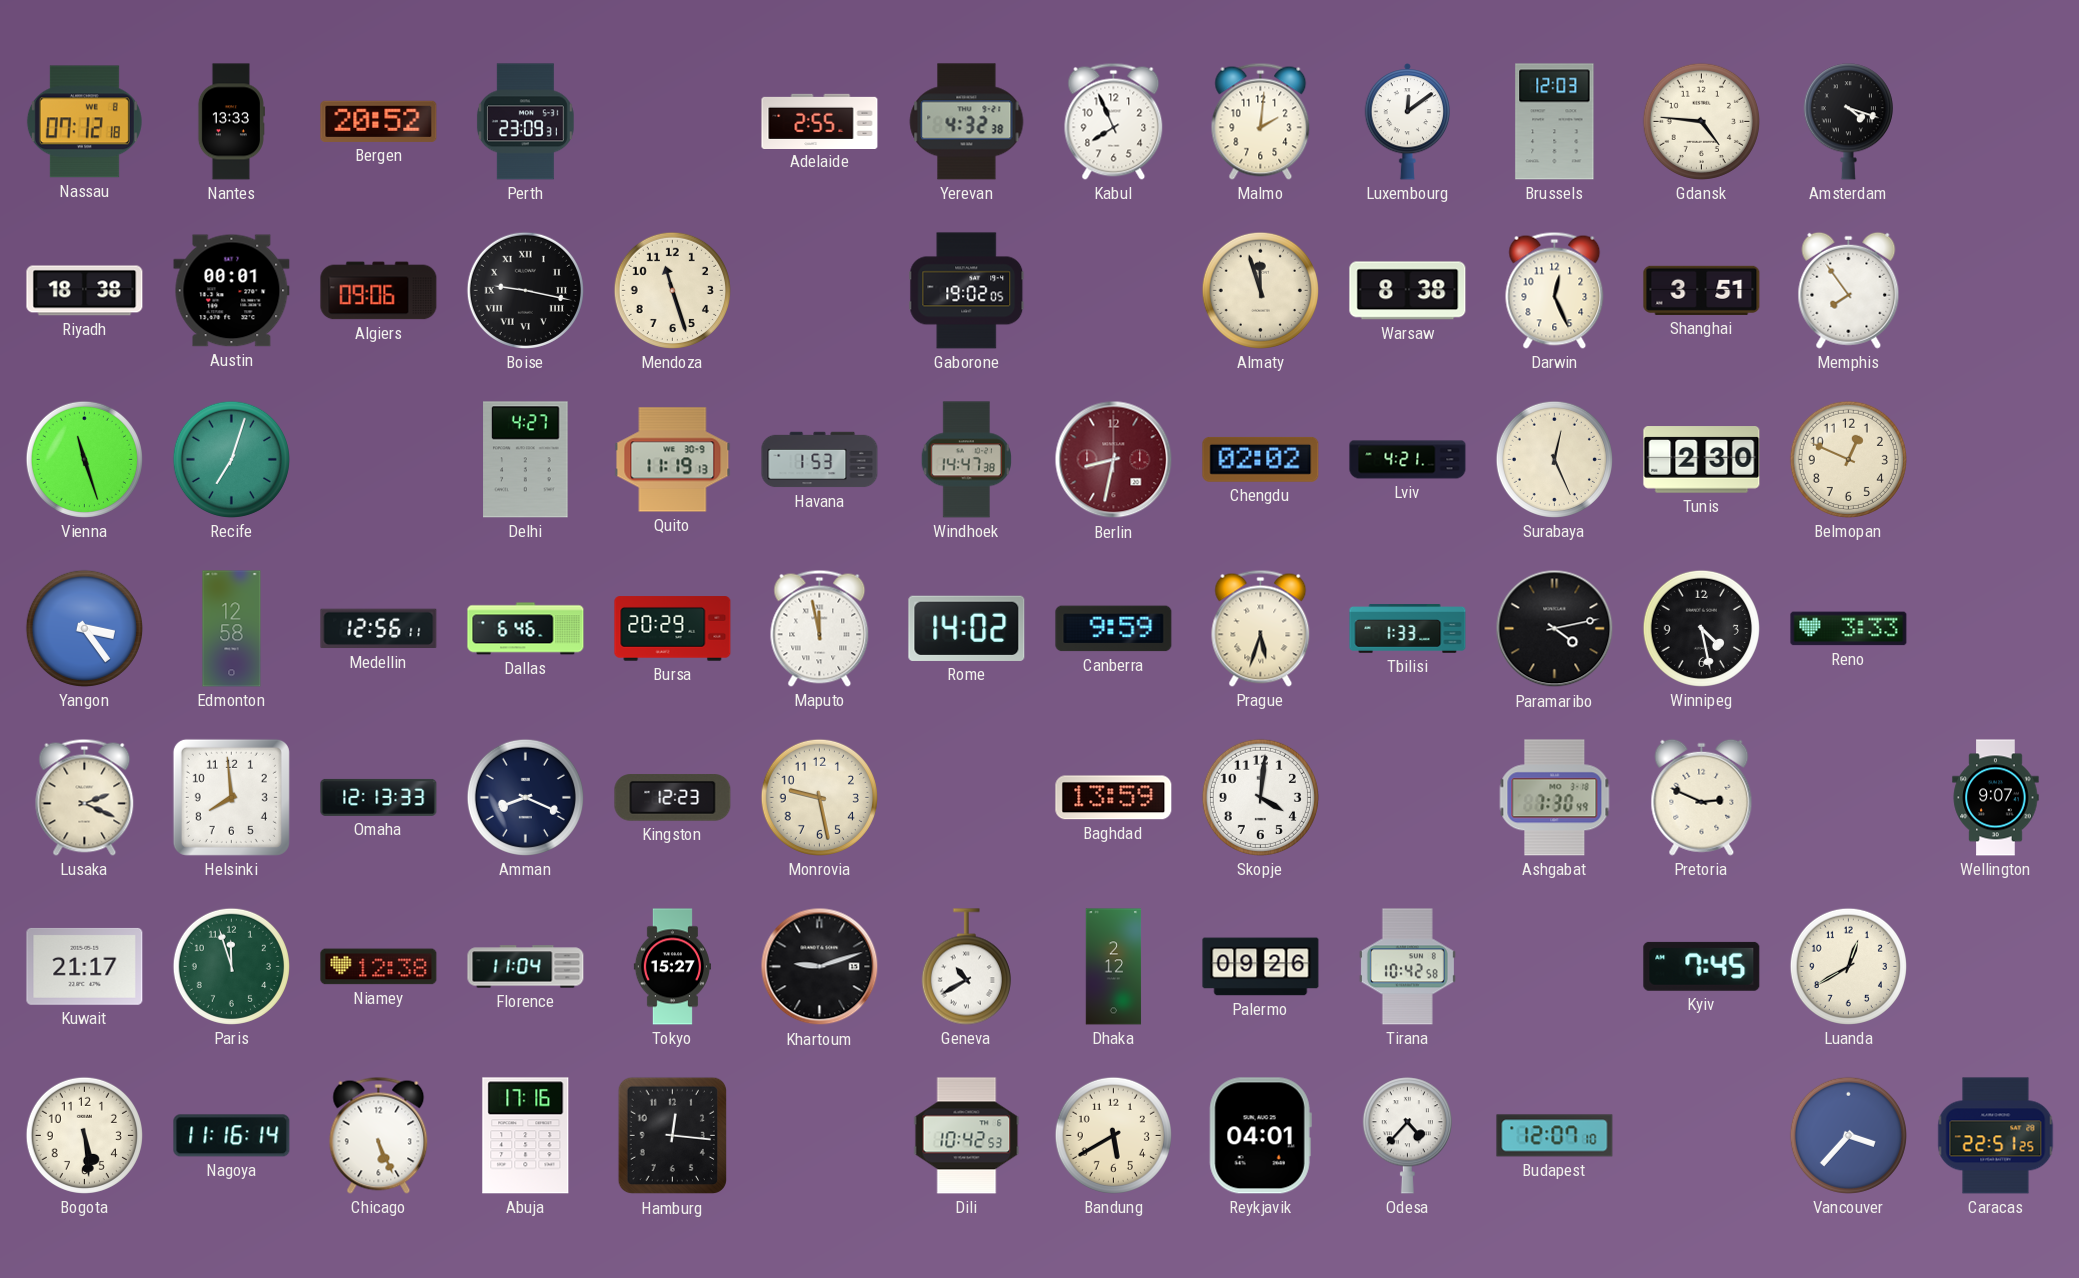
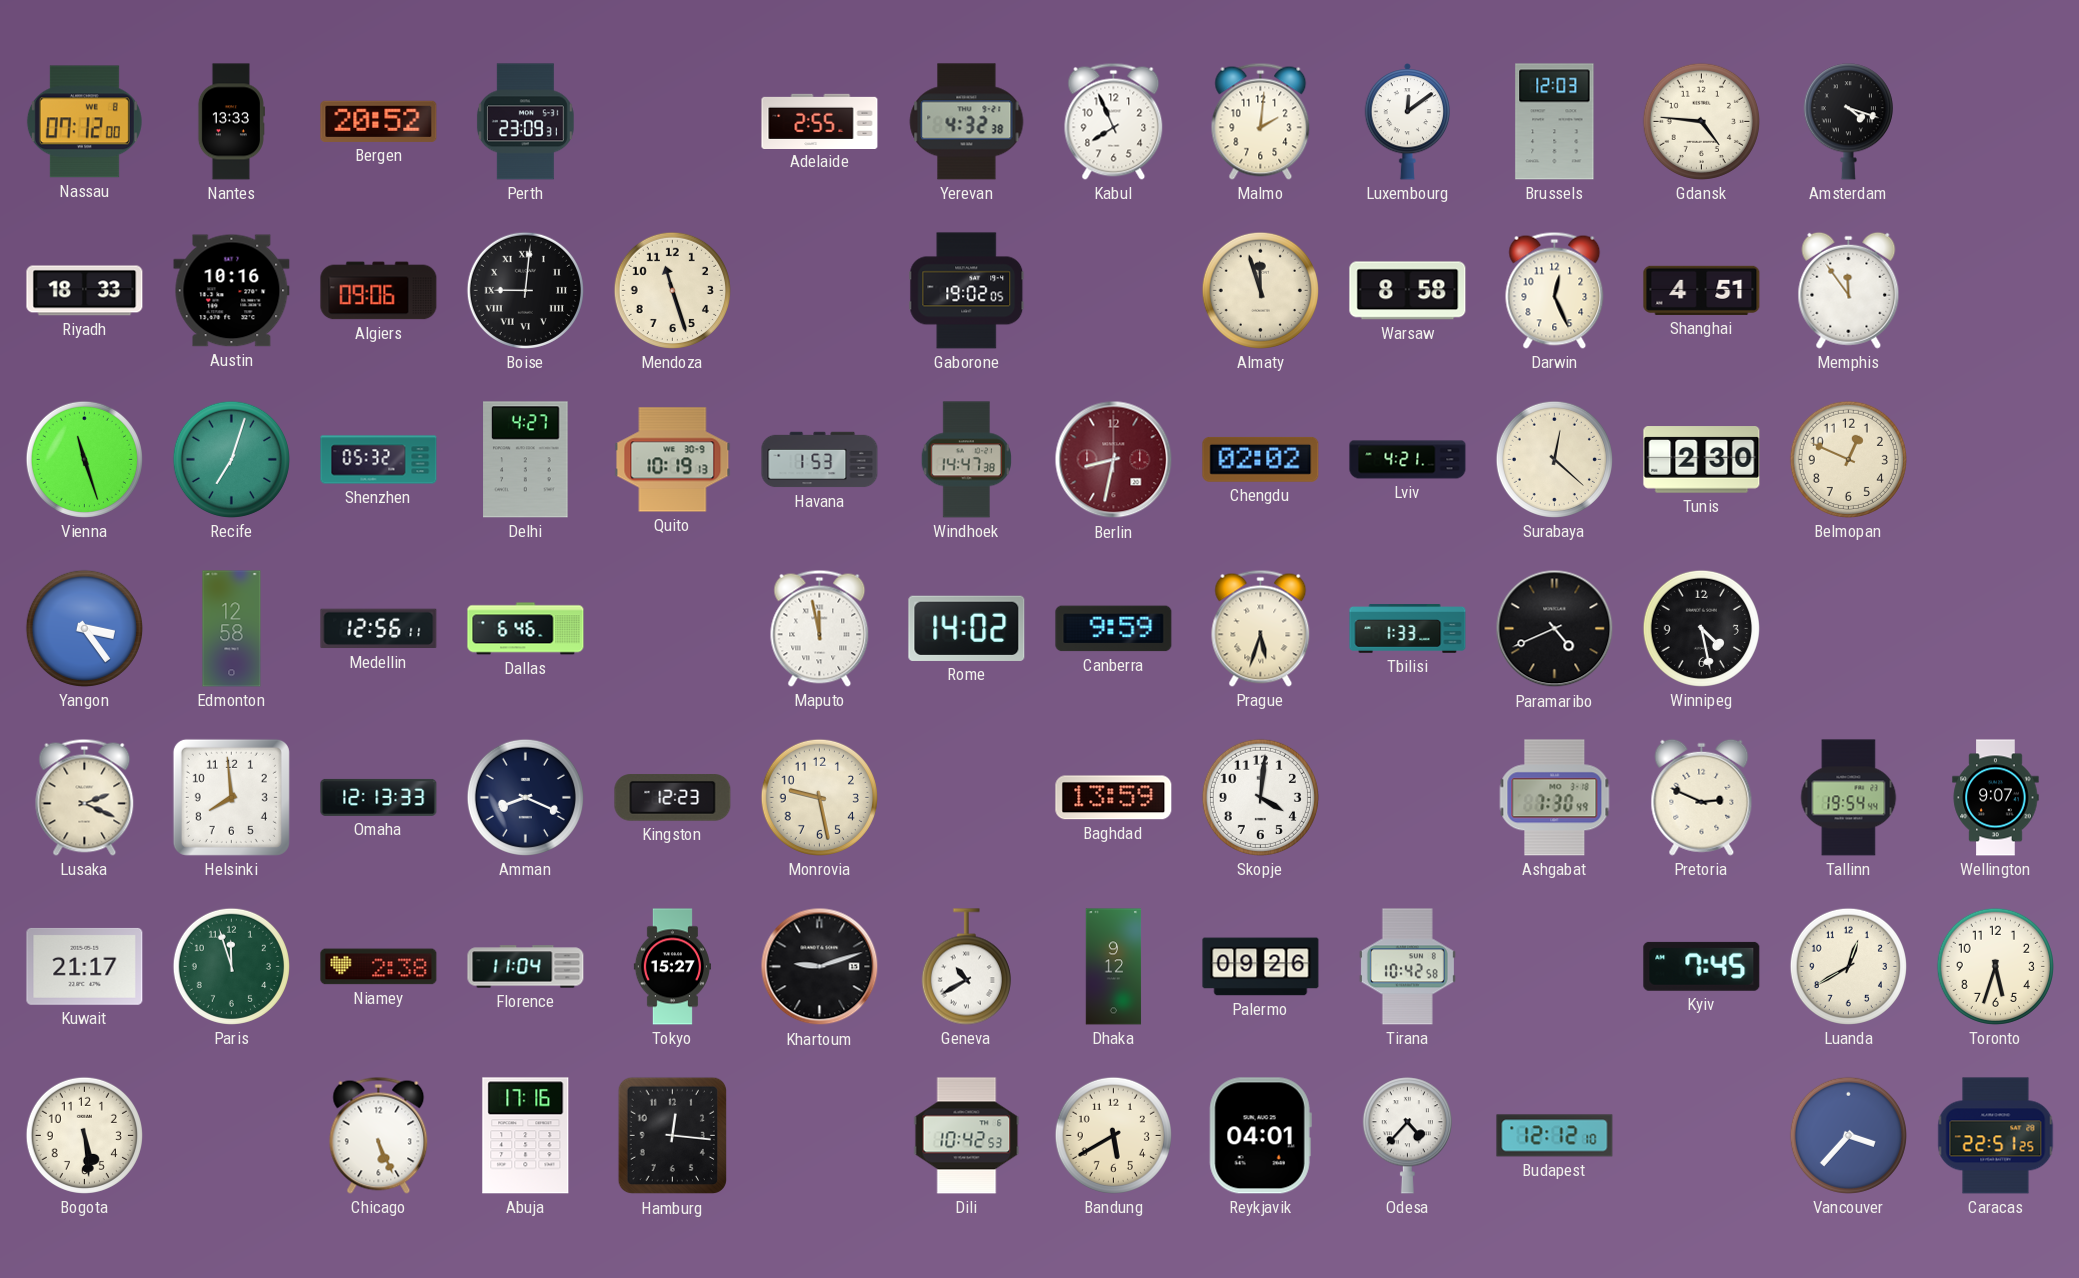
Nassau: 07:12:18 -> 07:12:00 (84, 122)
Riyadh: 18:38 -> 18:33 (85, 291)
Austin: 00:01 -> 10:16 (232, 291)
Boise: 9:17 -> 9:01 (525, 290)
Warsaw: 8:38 -> 8:58 (1408, 291)
Shanghai: 3:51 -> 4:51 (1702, 290)
Memphis: 7:54 -> 11:54 (1849, 290)
Shenzhen: none -> 05:32 (379, 460)
Quito: 11:19 -> 10:19 (673, 460)
Surabaya: 12:26 -> 12:22 (1554, 459)
Bursa: 20:29 -> none (673, 629)
Paramaribo: 4:13 -> 4:41 (1555, 629)
Reno: 3:33 -> none (1849, 629)
Tallinn: none -> 19:54 (1849, 798)
Niamey: 12:38 -> 2:38 (379, 967)
Dhaka: 2:12 -> 9:12 (1114, 967)
Toronto: none -> 5:33 (1995, 966)
Nagoya: 11:16 -> none (232, 1136)
Budapest: 12:07 -> 12:12 (1555, 1136)
